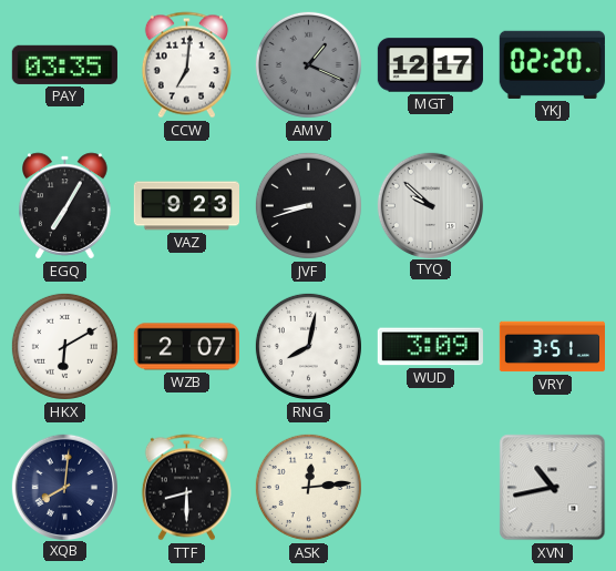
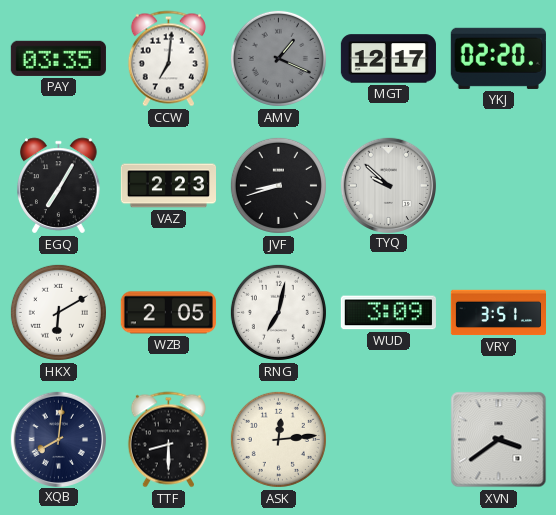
VAZ: 9:23 -> 2:23 (168, 186)
WZB: 2:07 -> 2:05 (168, 313)
RNG: 8:02 -> 7:02 (278, 312)
XVN: 10:43 -> 3:39 (499, 440)
